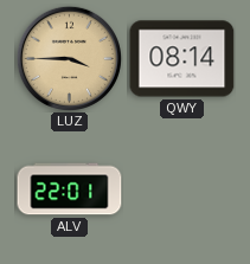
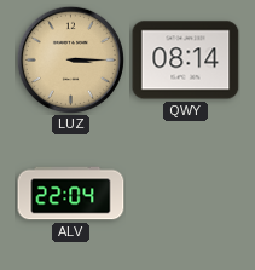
LUZ: 3:45 -> 3:15 (70, 59)
ALV: 22:01 -> 22:04 (71, 194)
